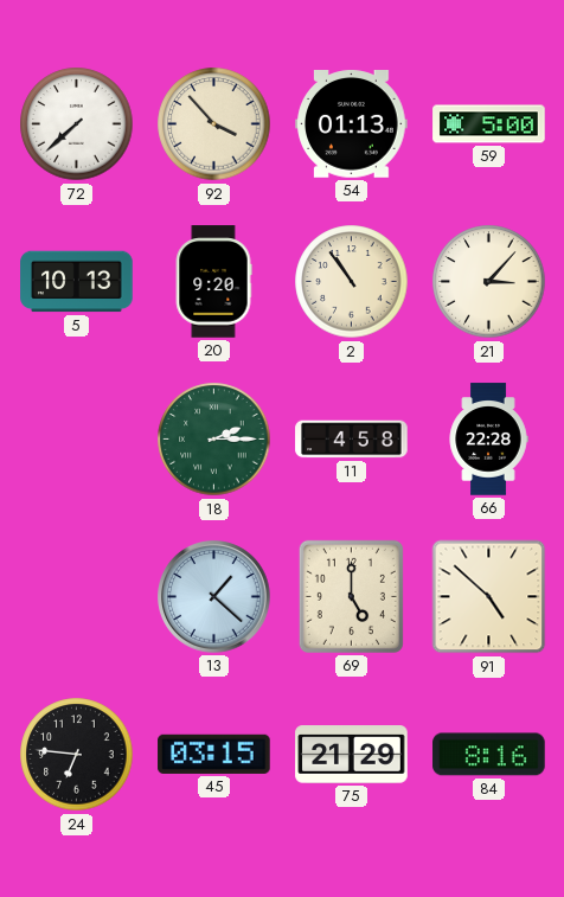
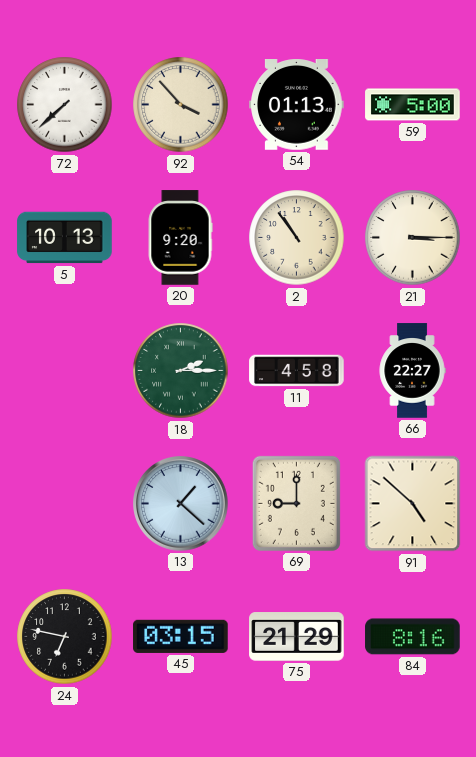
21: 3:07 -> 3:15 (413, 238)
66: 22:28 -> 22:27 (412, 371)
69: 5:00 -> 9:00 (296, 503)
24: 6:46 -> 6:47 (65, 637)
